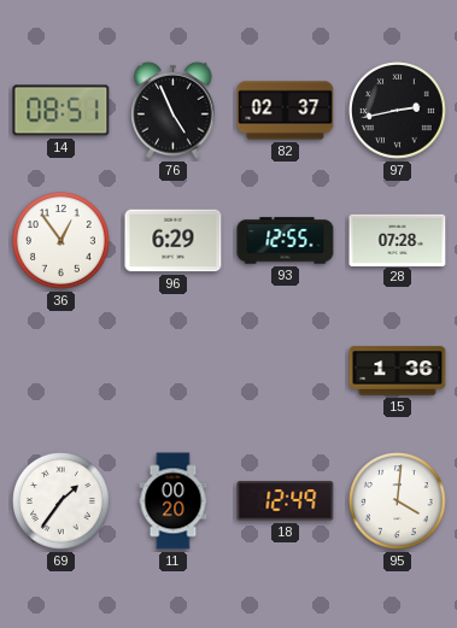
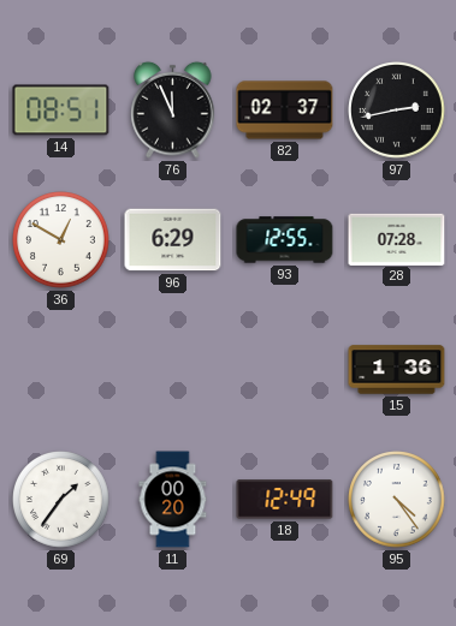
76: 4:56 -> 11:56 (173, 109)
36: 12:54 -> 12:50 (61, 240)
95: 4:01 -> 4:24 (397, 500)
